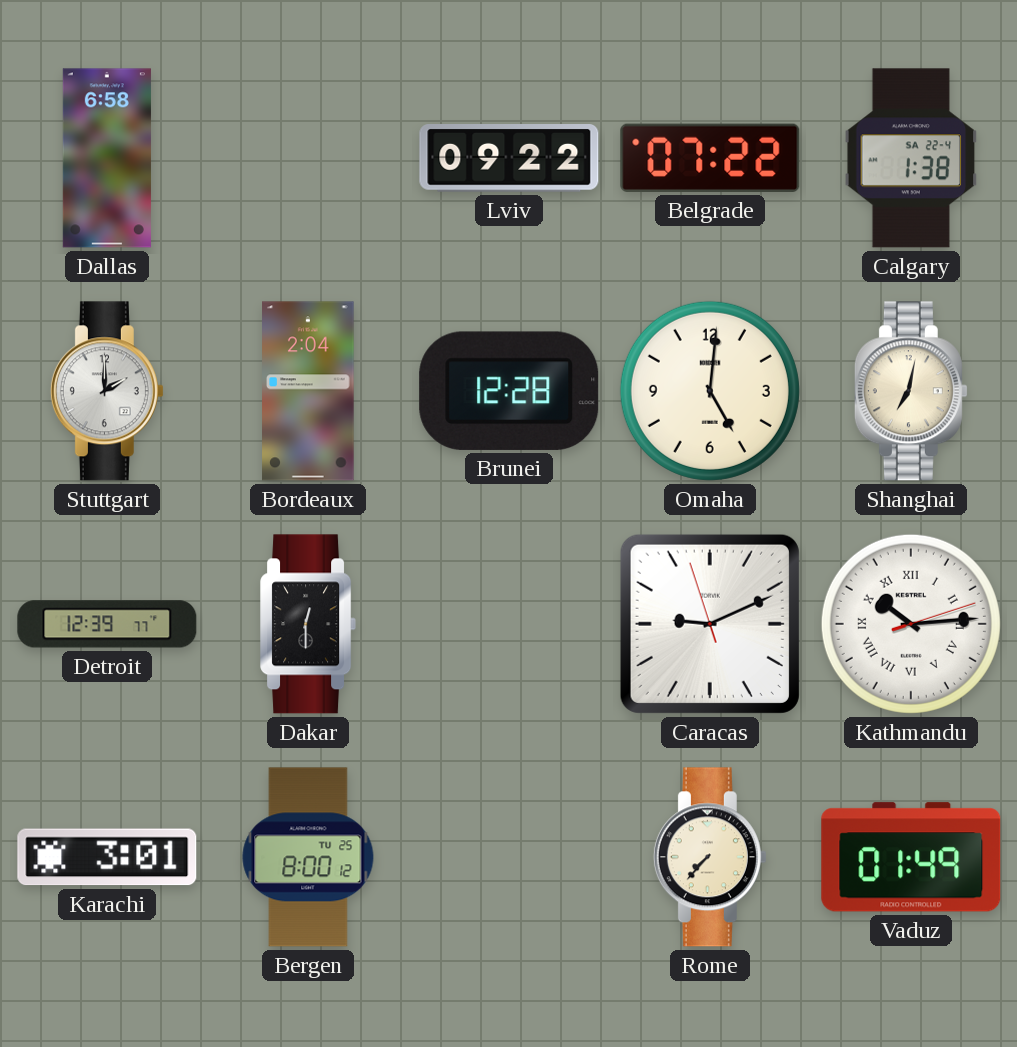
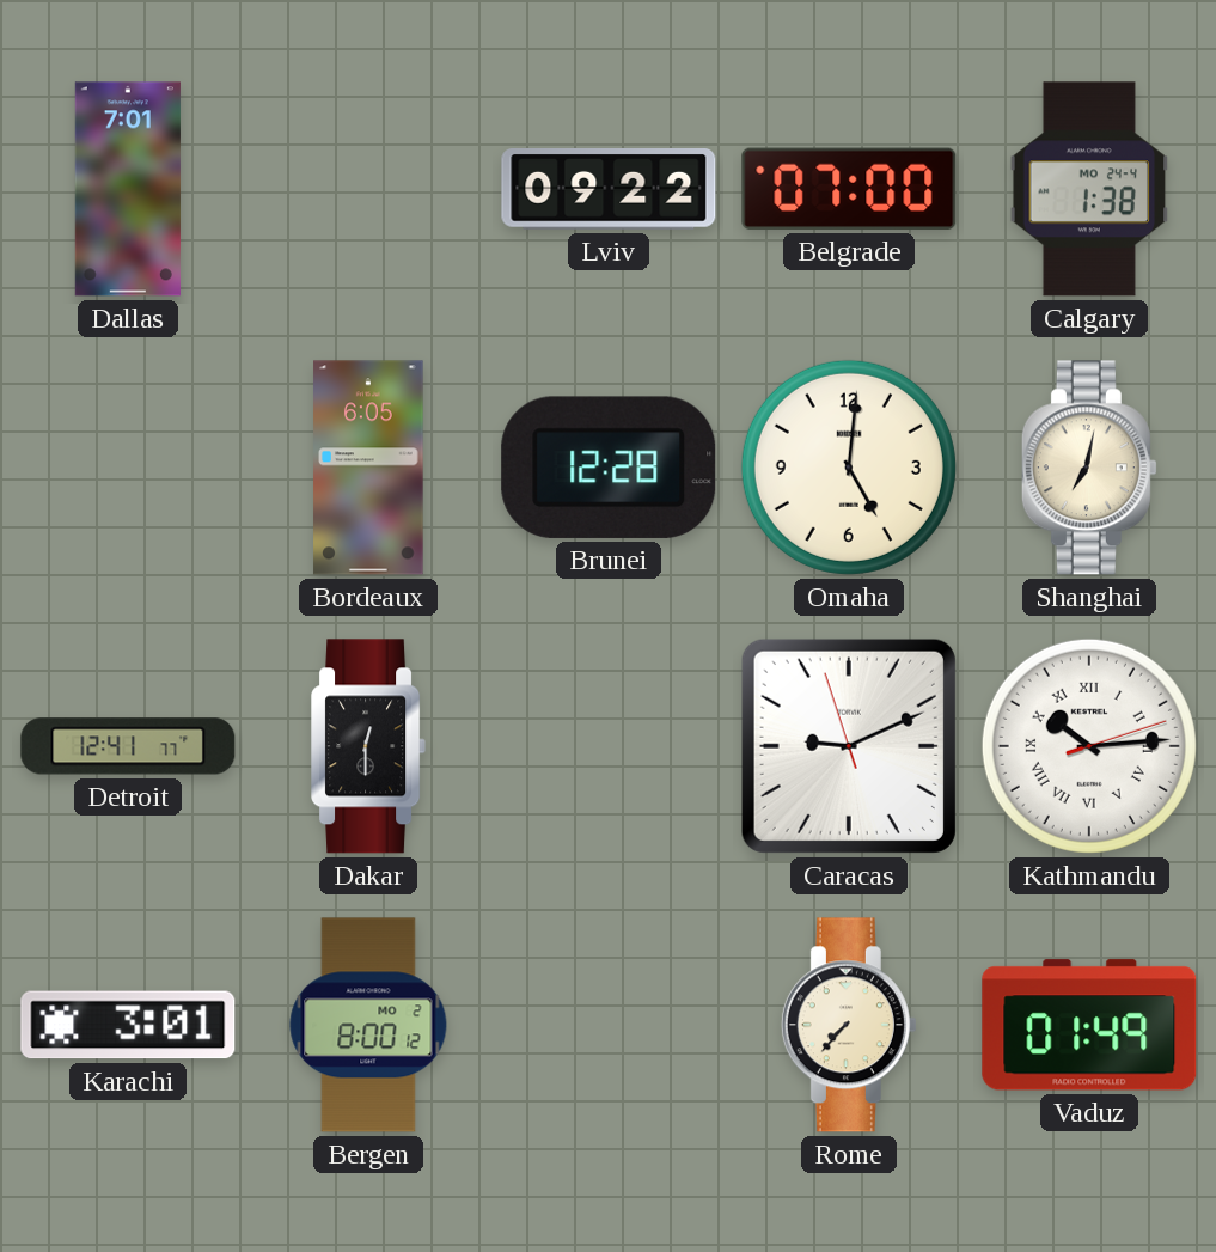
Dallas: 6:58 -> 7:01 (128, 189)
Belgrade: 07:22 -> 07:00 (849, 189)
Calgary date: SA 22-4 -> MO 24-4 (1089, 189)
Stuttgart: 2:00 -> none (107, 391)
Bordeaux: 2:04 -> 6:05 (368, 468)
Detroit: 12:39 -> 12:41 (128, 746)
Bergen date: TU 25 -> MO 2 (368, 1025)
